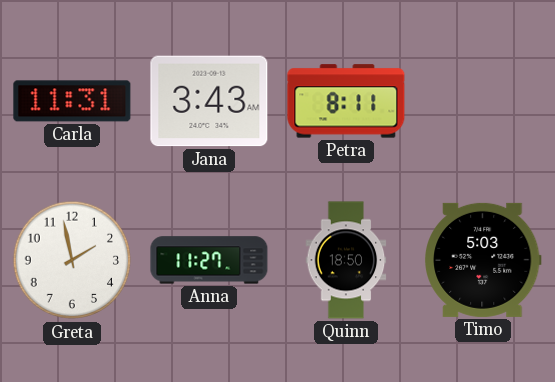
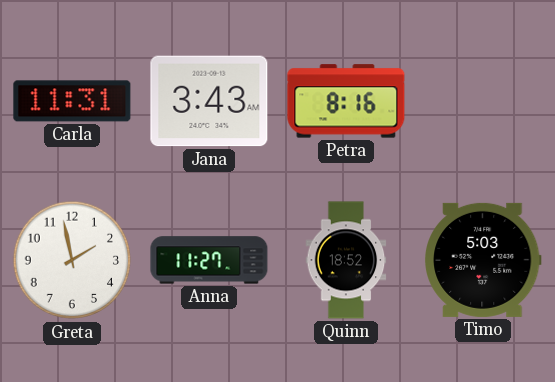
Petra: 8:11 -> 8:16 (346, 101)
Quinn: 18:50 -> 18:52 (346, 260)
